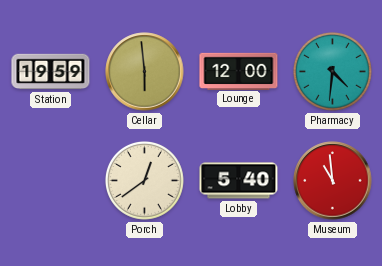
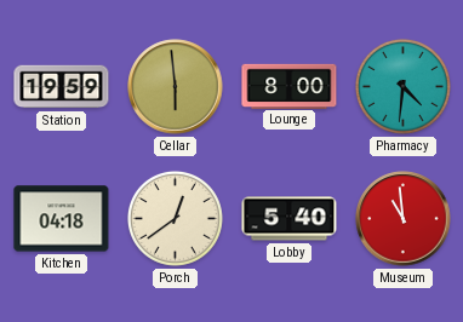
Lounge: 12:00 -> 8:00 (290, 86)
Kitchen: none -> 04:18 (62, 219)
